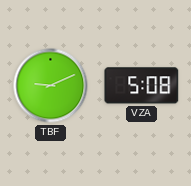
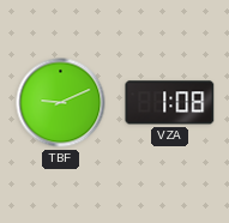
VZA: 5:08 -> 1:08 (170, 103)
